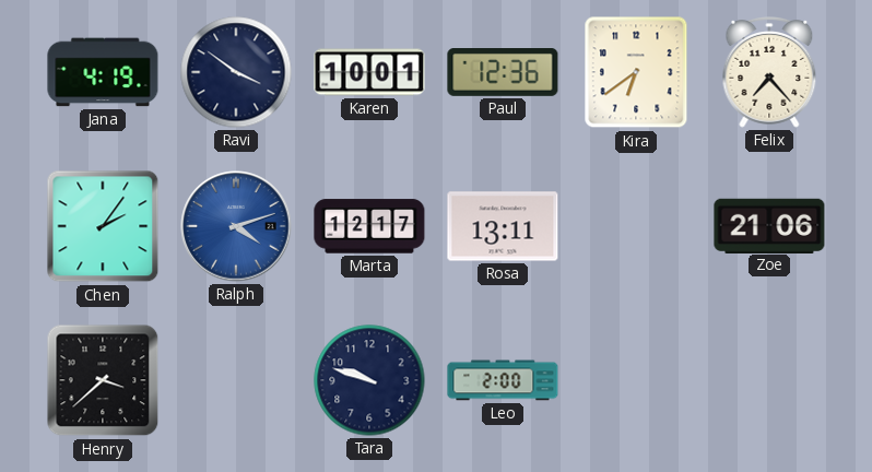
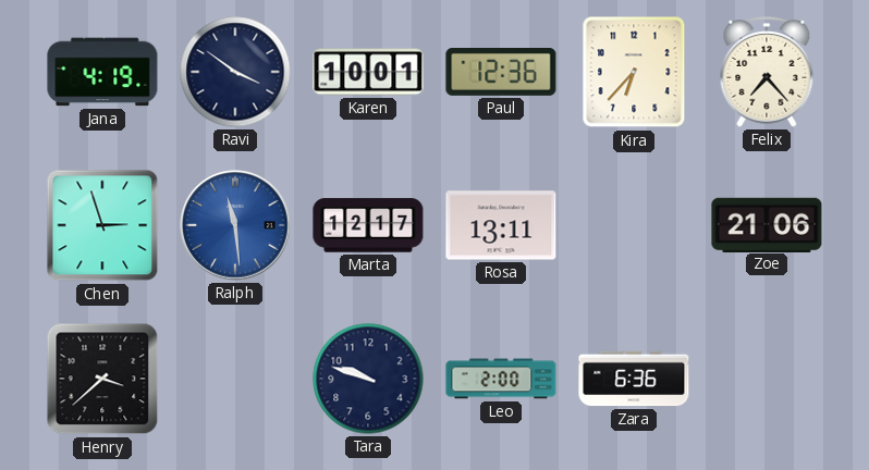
Kira: 6:39 -> 6:37 (634, 72)
Chen: 2:06 -> 2:57 (102, 225)
Ralph: 4:12 -> 11:29 (235, 225)
Zara: none -> 6:36 (634, 379)
